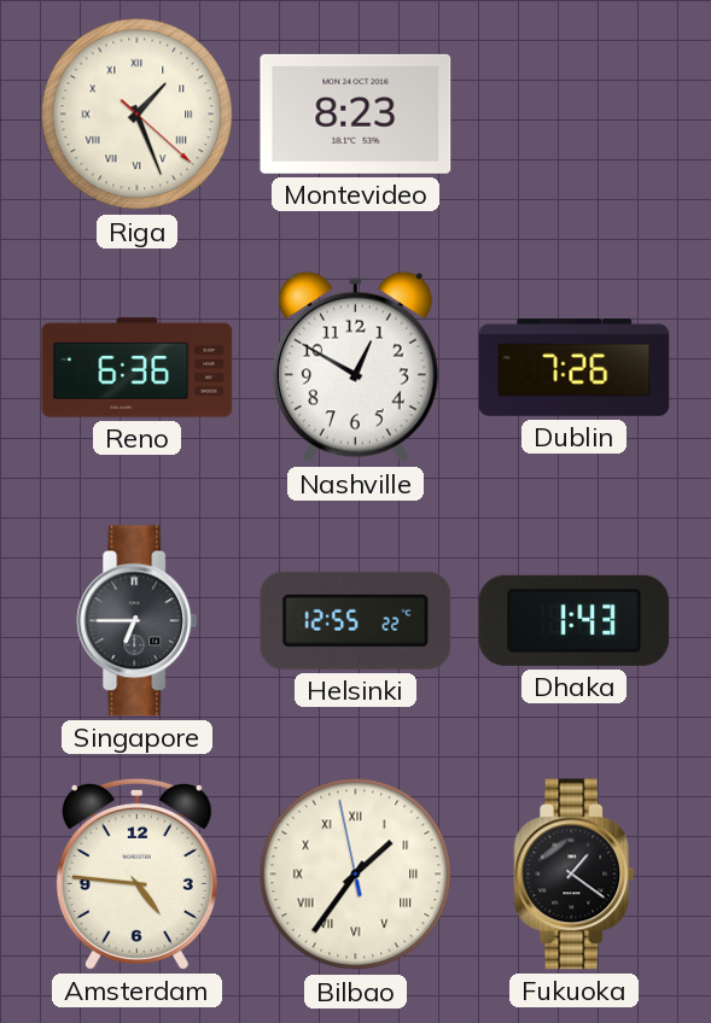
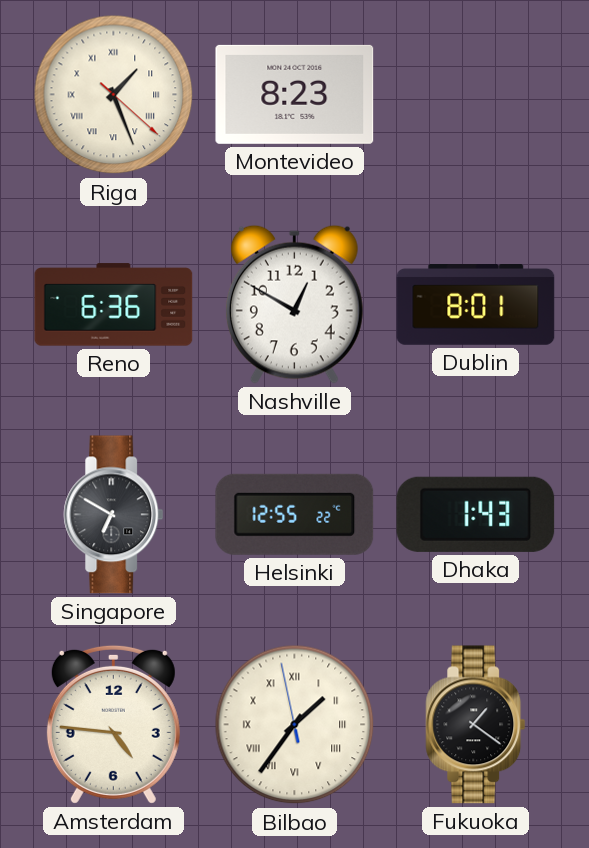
Dublin: 7:26 -> 8:01 (476, 305)
Singapore: 6:45 -> 6:50 (114, 515)
